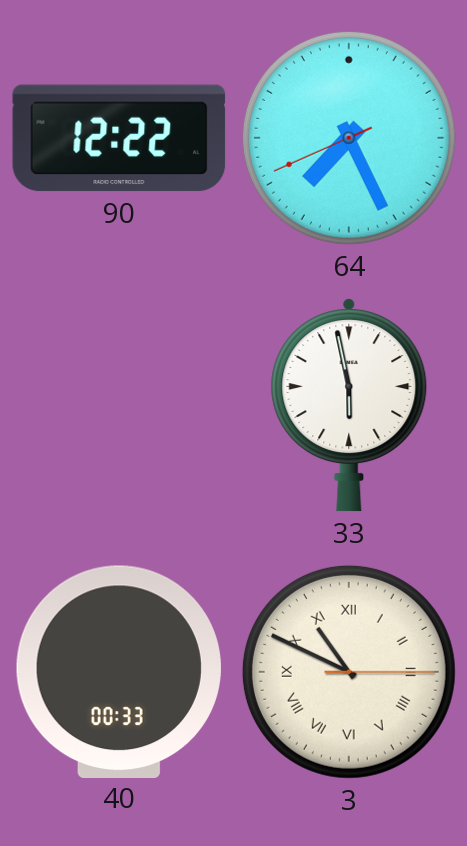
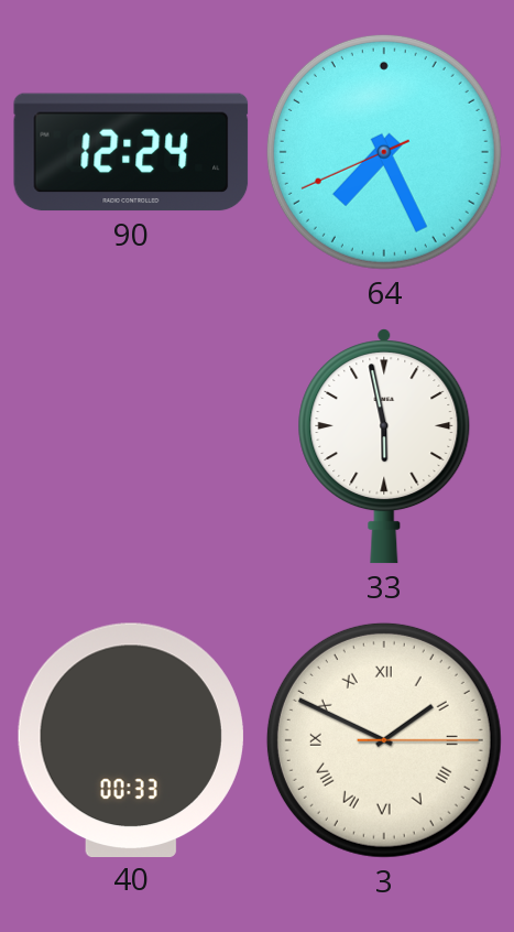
90: 12:22 -> 12:24 (131, 152)
3: 10:49 -> 1:49 (384, 740)
